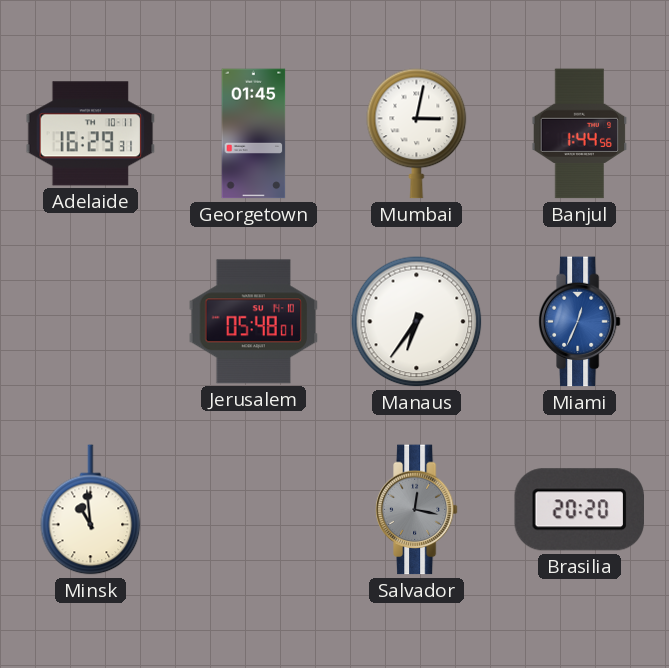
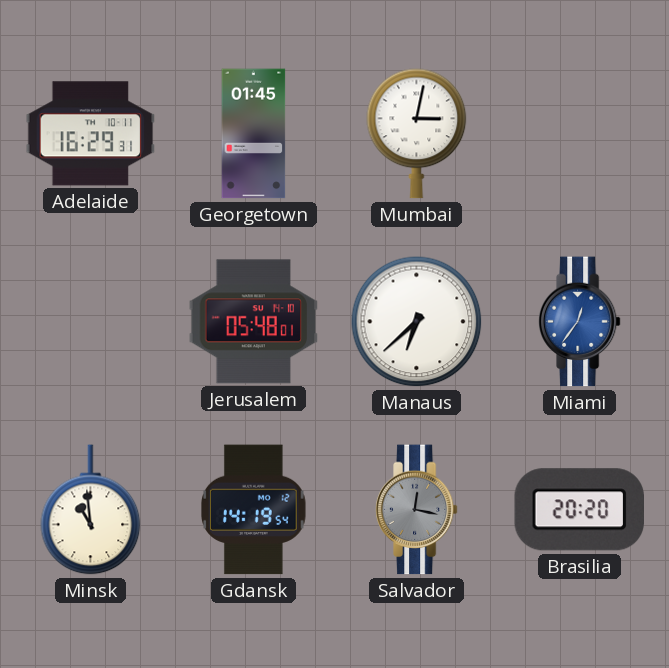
Banjul: 1:44 -> none (580, 134)
Manaus: 6:36 -> 6:38 (417, 322)
Miami: 12:34 -> 12:36 (579, 322)
Gdansk: none -> 14:19 (254, 510)
